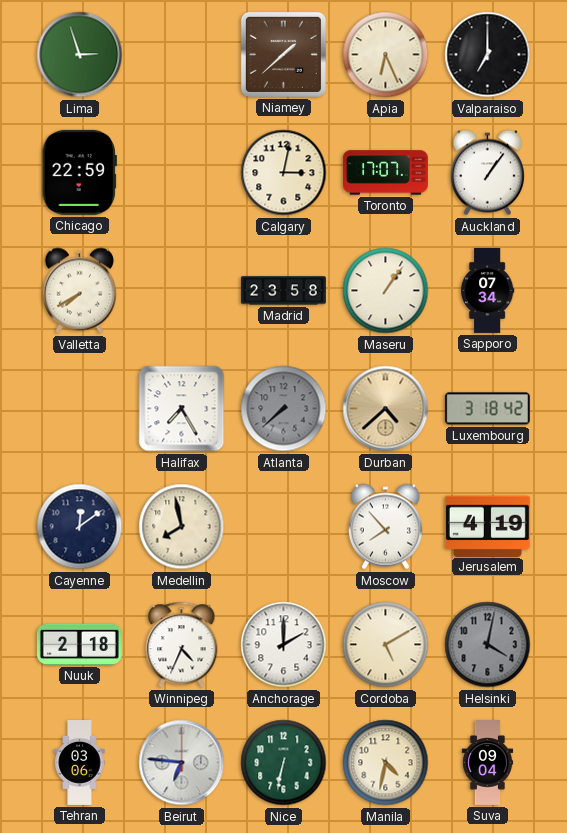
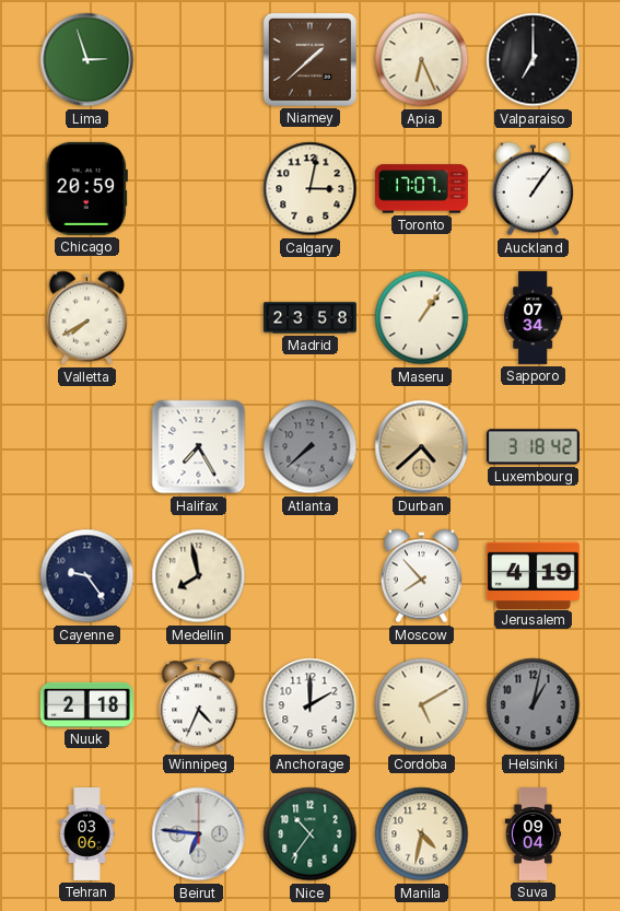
Chicago: 22:59 -> 20:59 (86, 188)
Cayenne: 12:09 -> 9:24 (87, 576)
Helsinki: 4:02 -> 1:02 (534, 705)
Nice: 6:32 -> 10:36 (311, 834)
